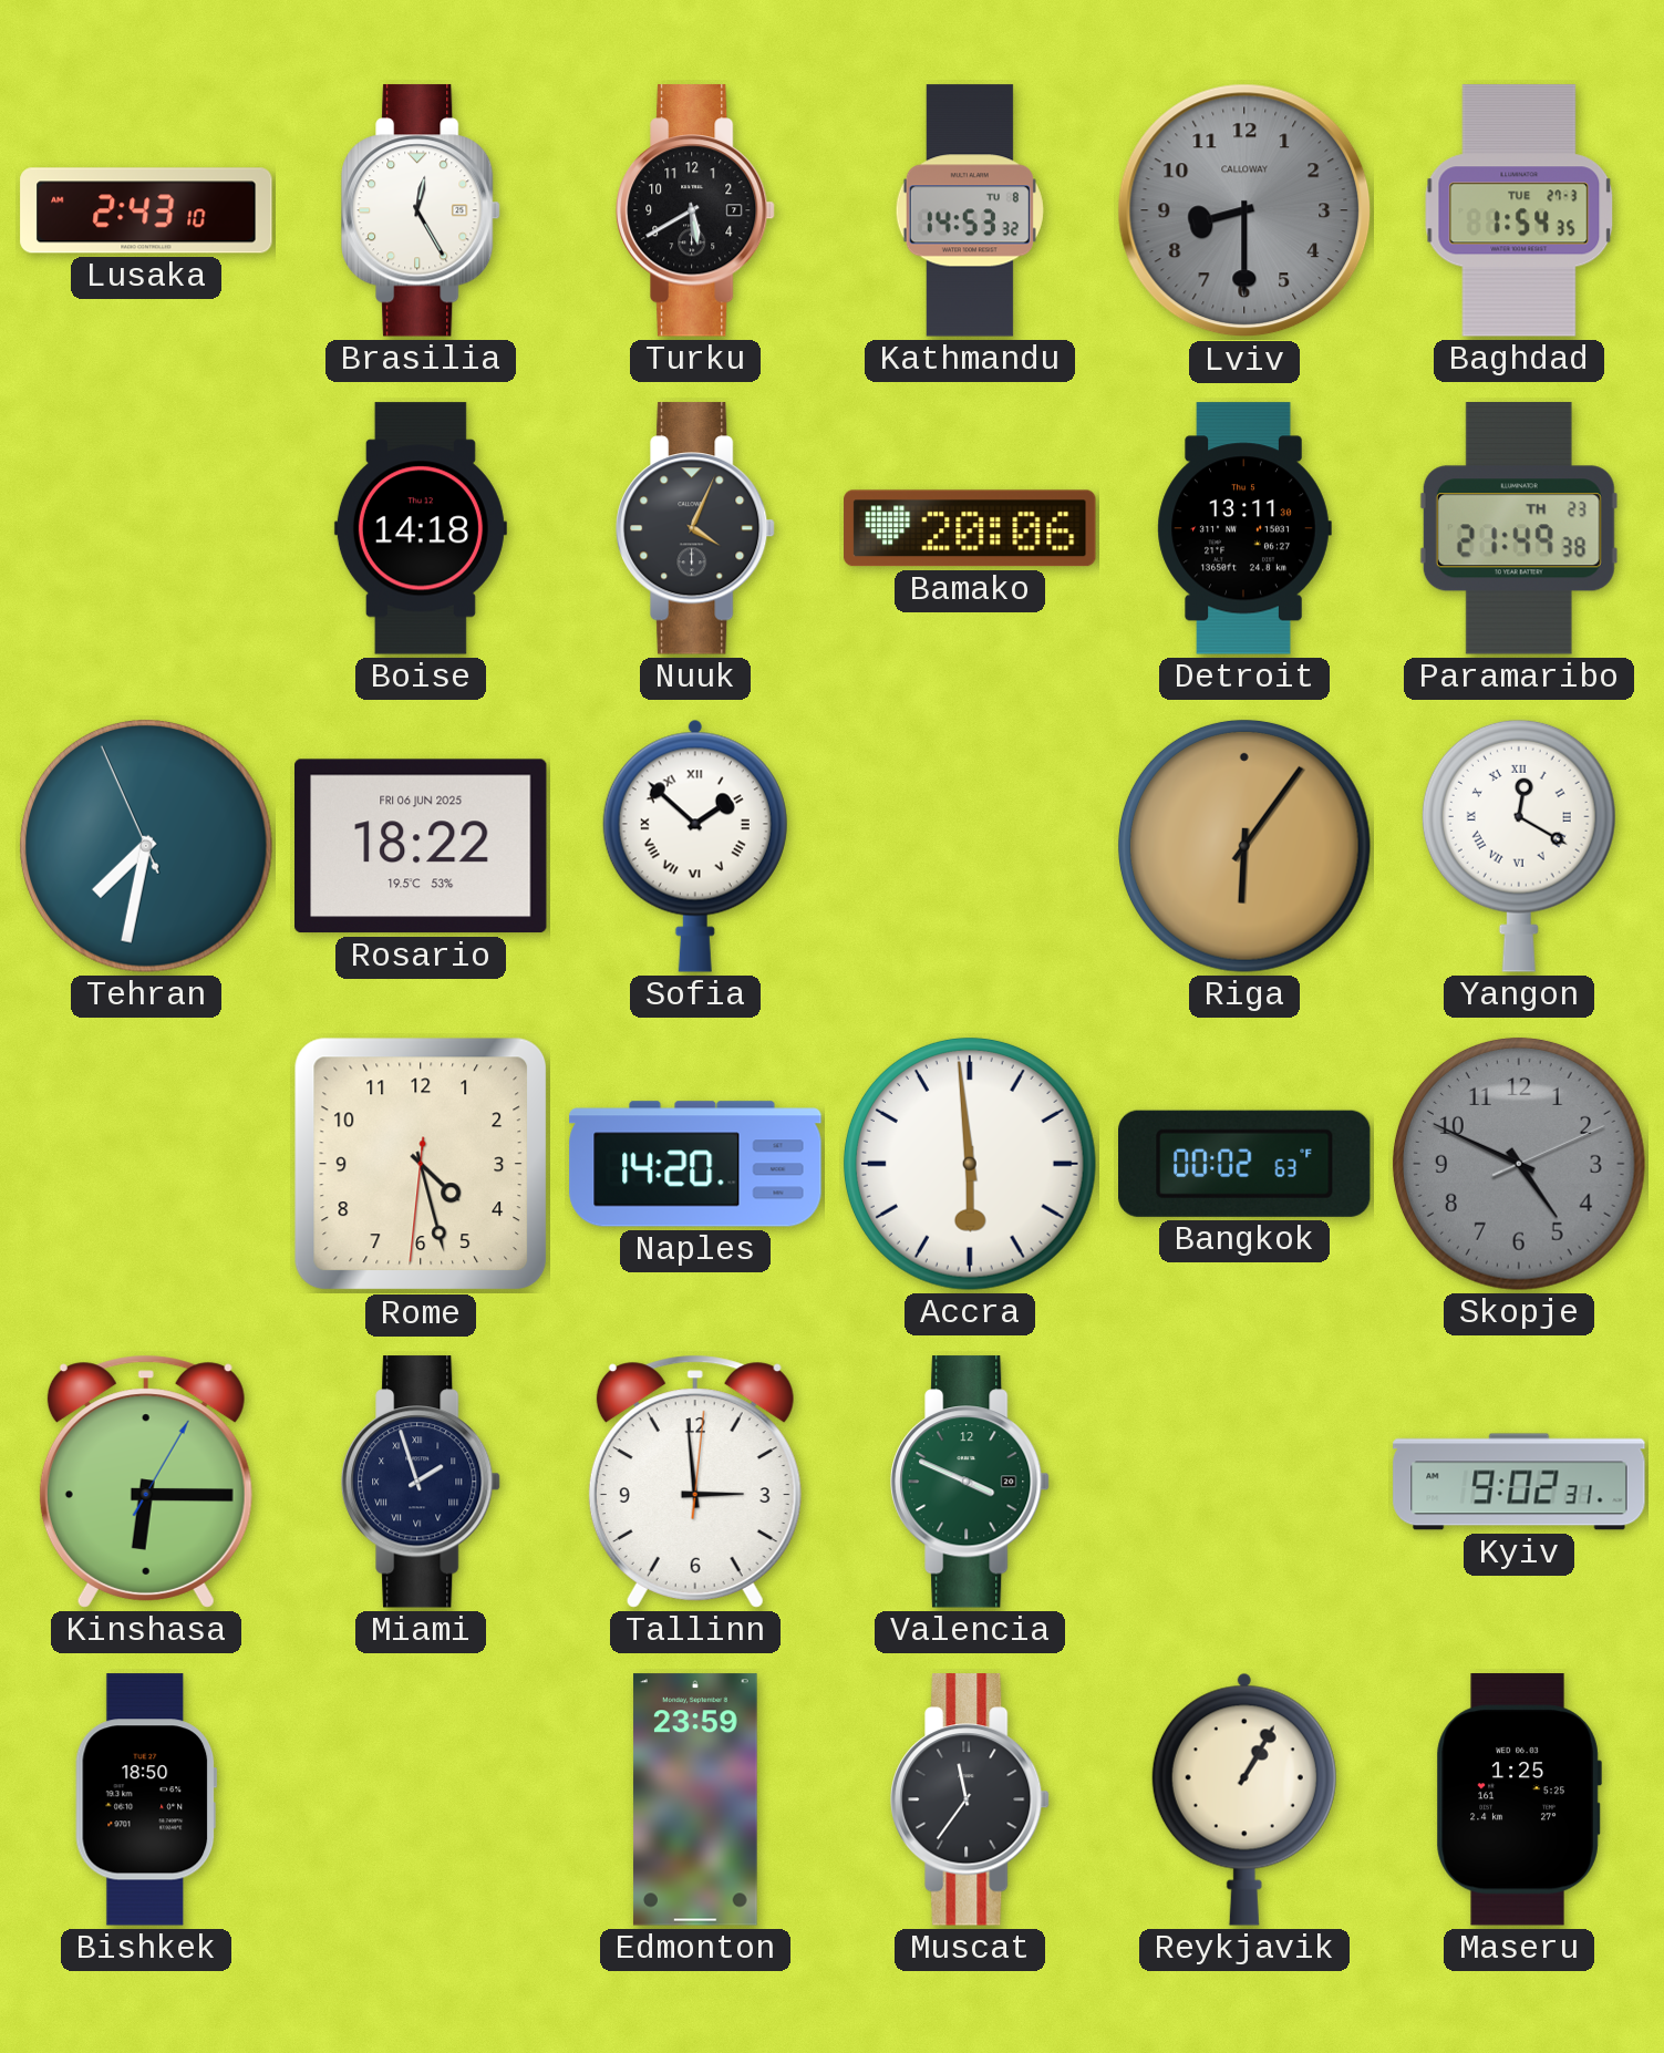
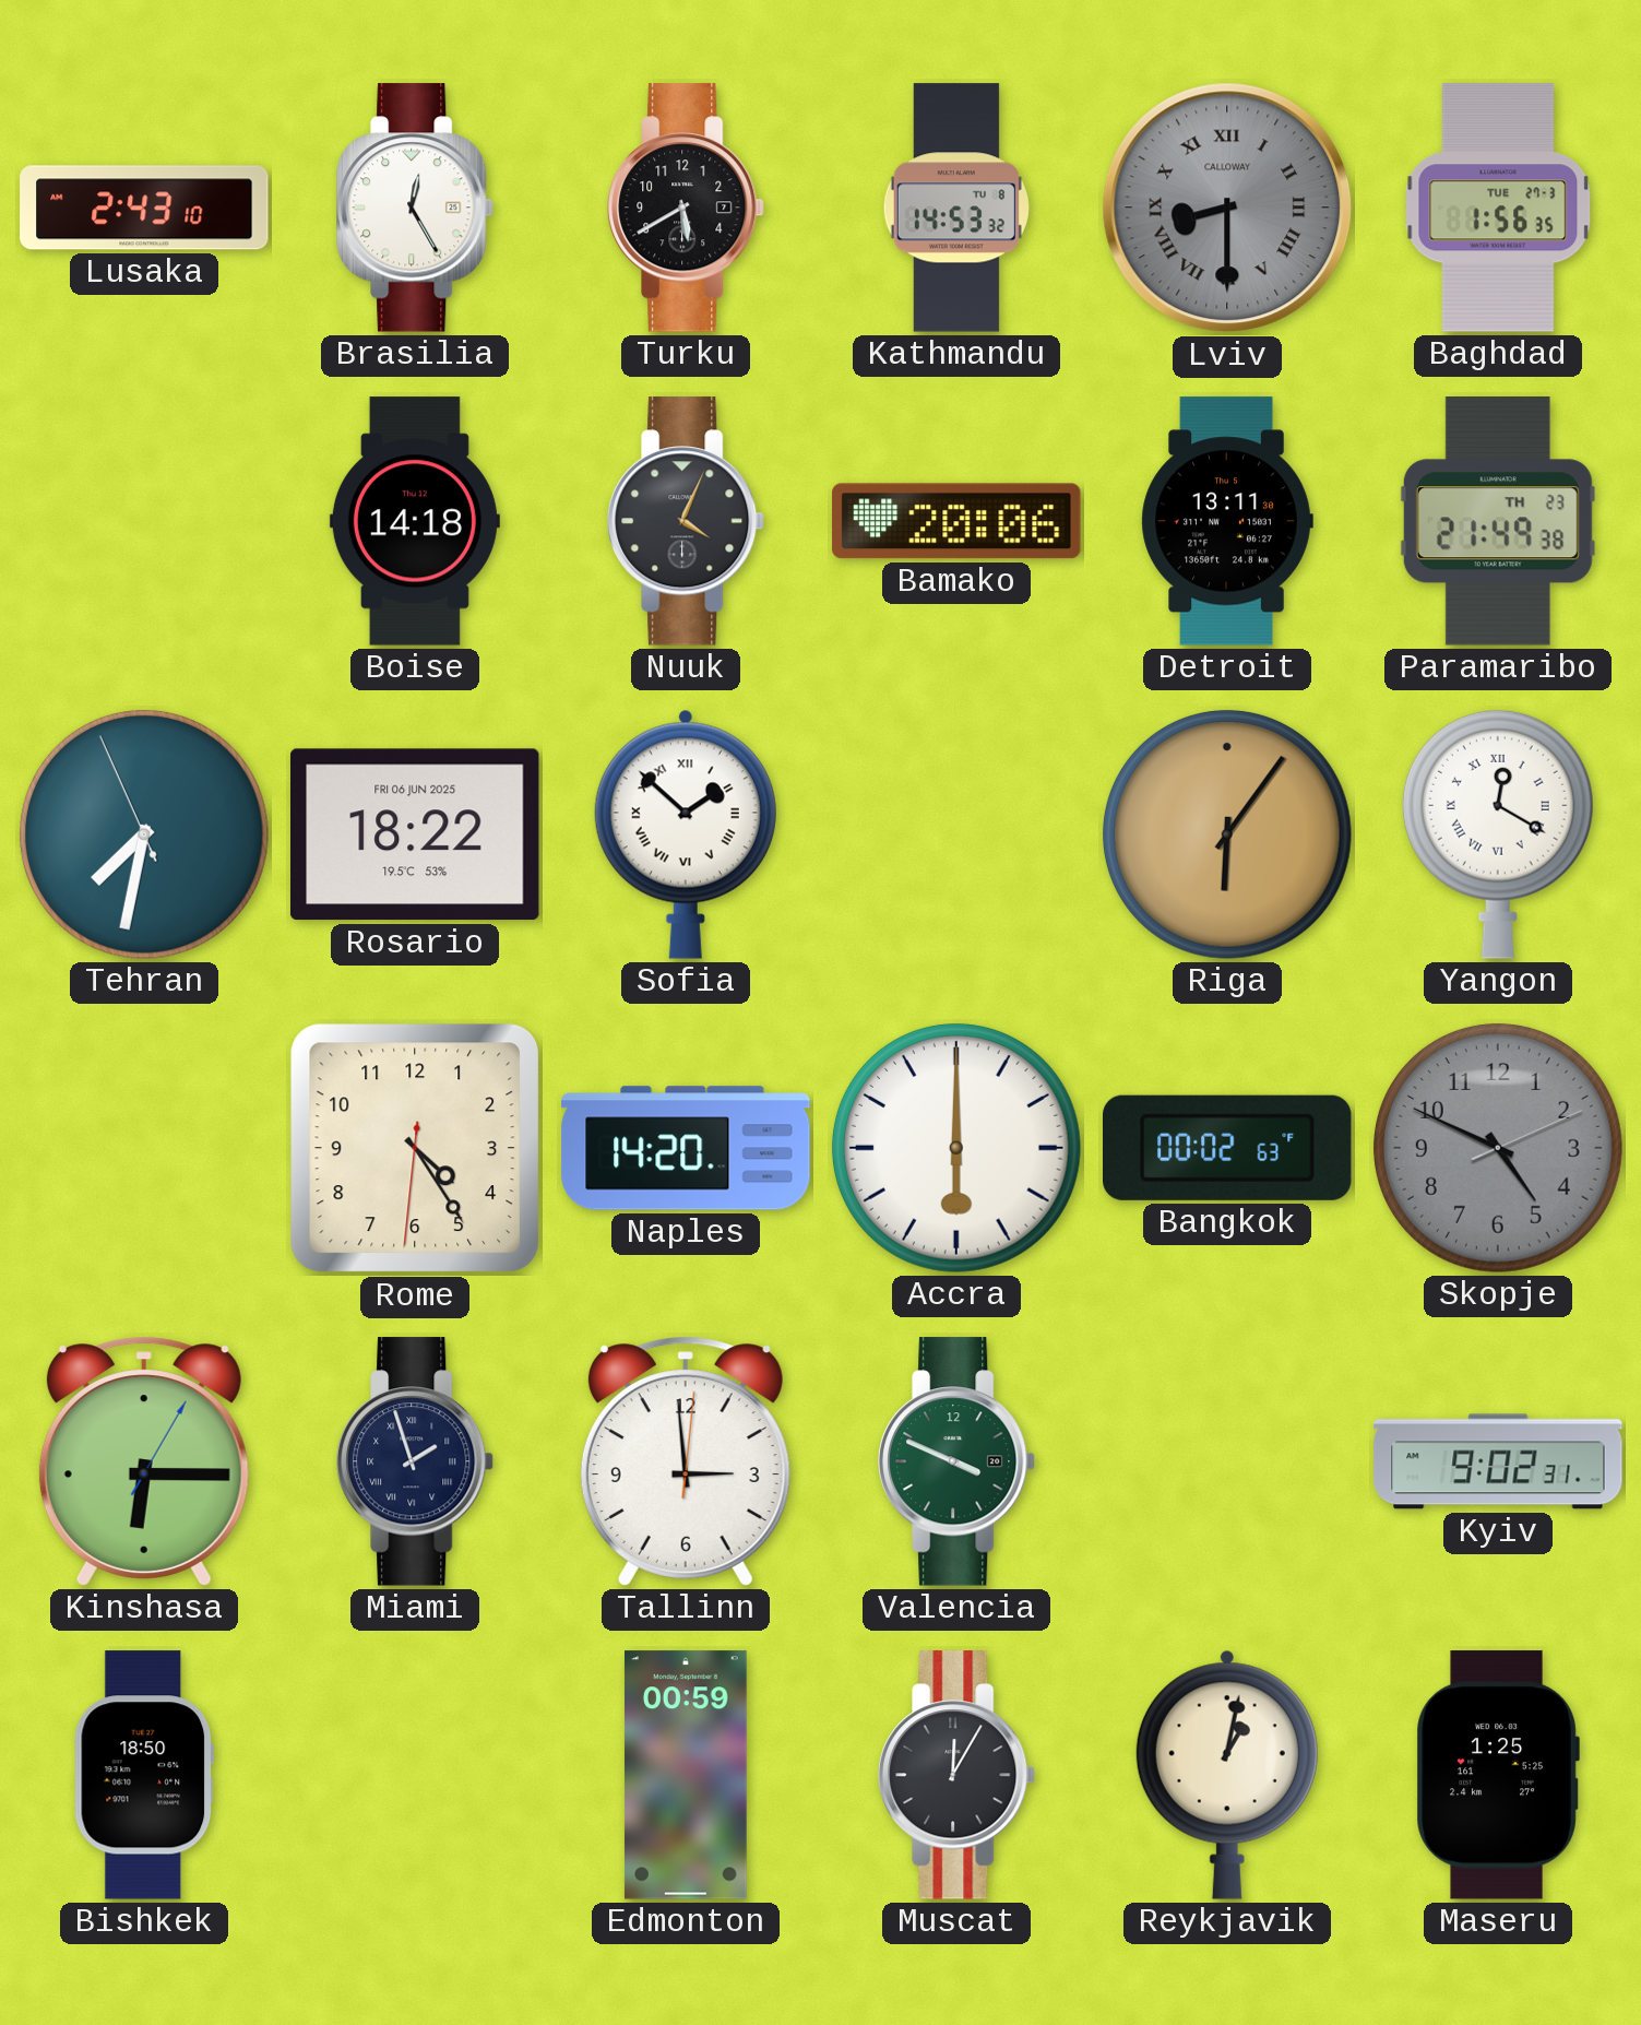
Lviv numerals: Arabic -> Roman (1227, 208)
Baghdad: 1:54 -> 1:56 (1498, 208)
Rome: 4:27 -> 4:24 (415, 1148)
Accra: 5:59 -> 6:00 (956, 1148)
Edmonton: 23:59 -> 00:59 (686, 1775)
Muscat: 11:36 -> 12:05 (956, 1775)
Reykjavik: 1:05 -> 1:02 (1227, 1775)
